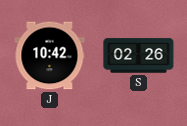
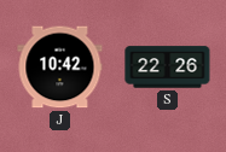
S: 02:26 -> 22:26 (168, 68)
